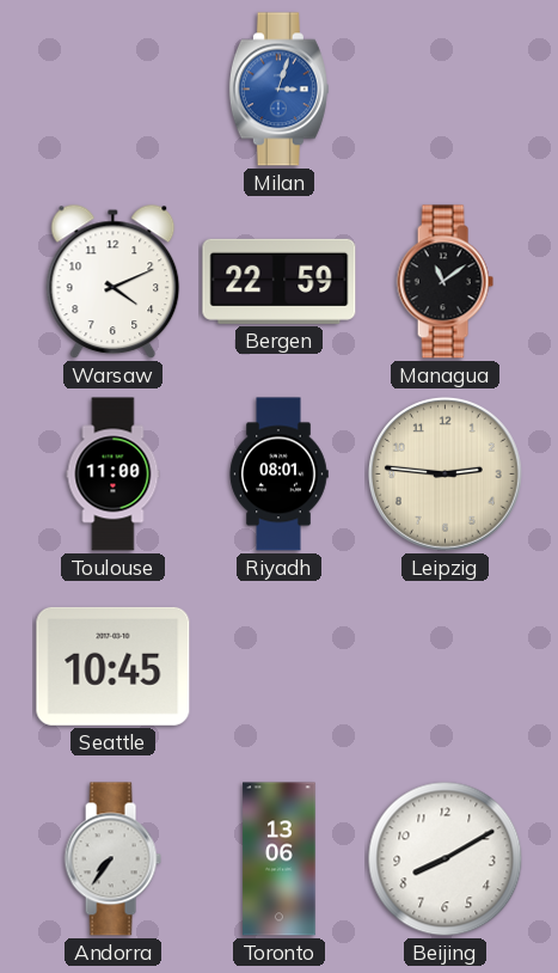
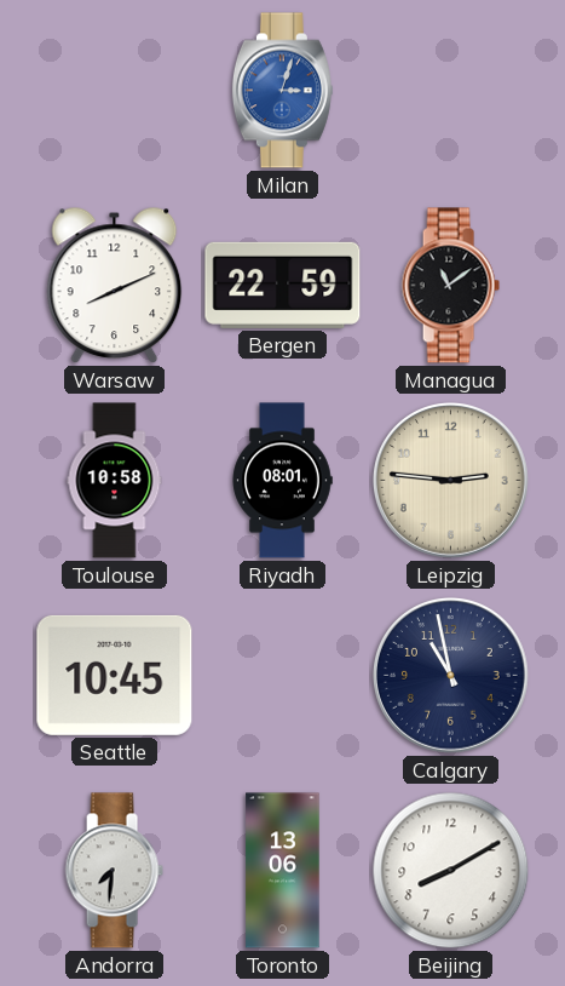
Warsaw: 4:11 -> 8:11 (115, 286)
Toulouse: 11:00 -> 10:58 (115, 481)
Calgary: none -> 10:58 (450, 675)
Andorra: 7:36 -> 7:31 (114, 871)
